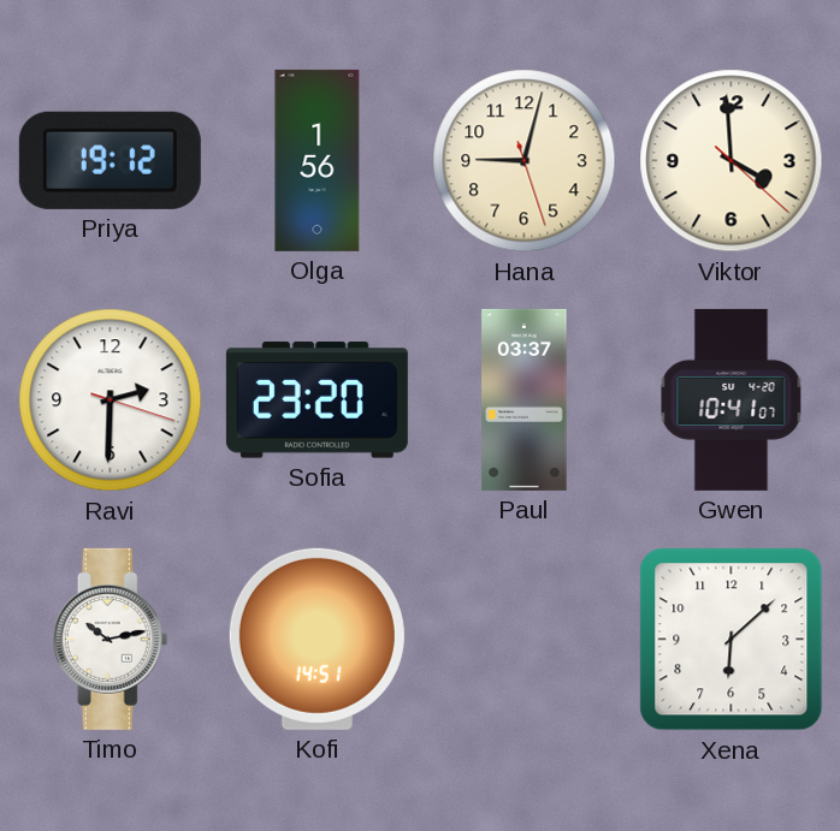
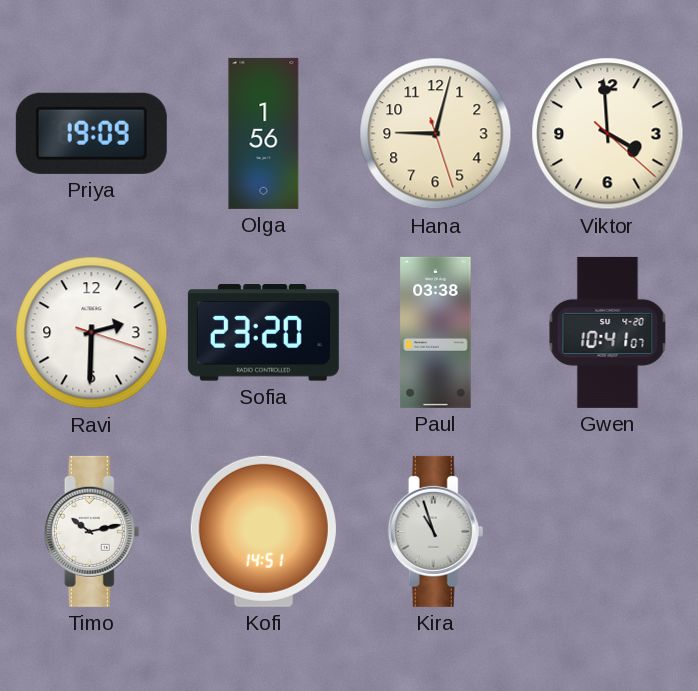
Priya: 19:12 -> 19:09 (91, 133)
Paul: 03:37 -> 03:38 (436, 332)
Kira: none -> 10:57 (436, 531)
Xena: 6:08 -> none (732, 640)
